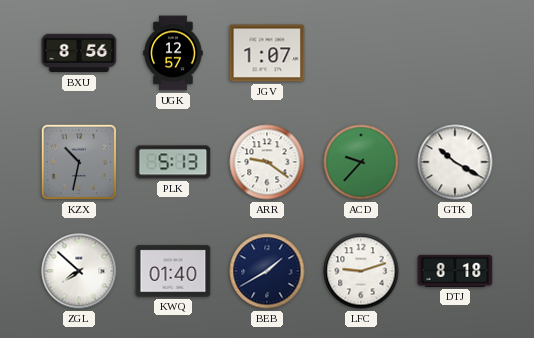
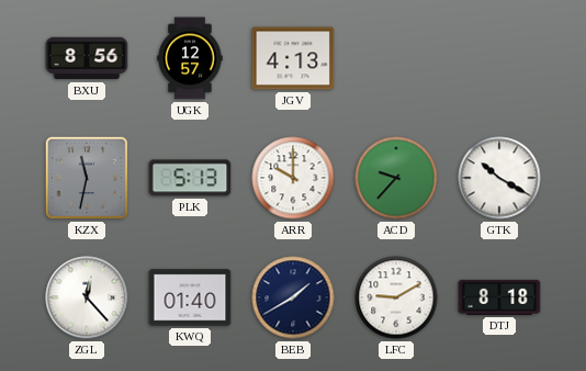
JGV: 1:07 -> 4:13 (293, 58)
KZX: 10:32 -> 11:32 (87, 178)
ARR: 9:21 -> 10:00 (293, 178)
ZGL: 7:52 -> 12:23 (87, 297)
LFC: 9:12 -> 9:10 (396, 297)
